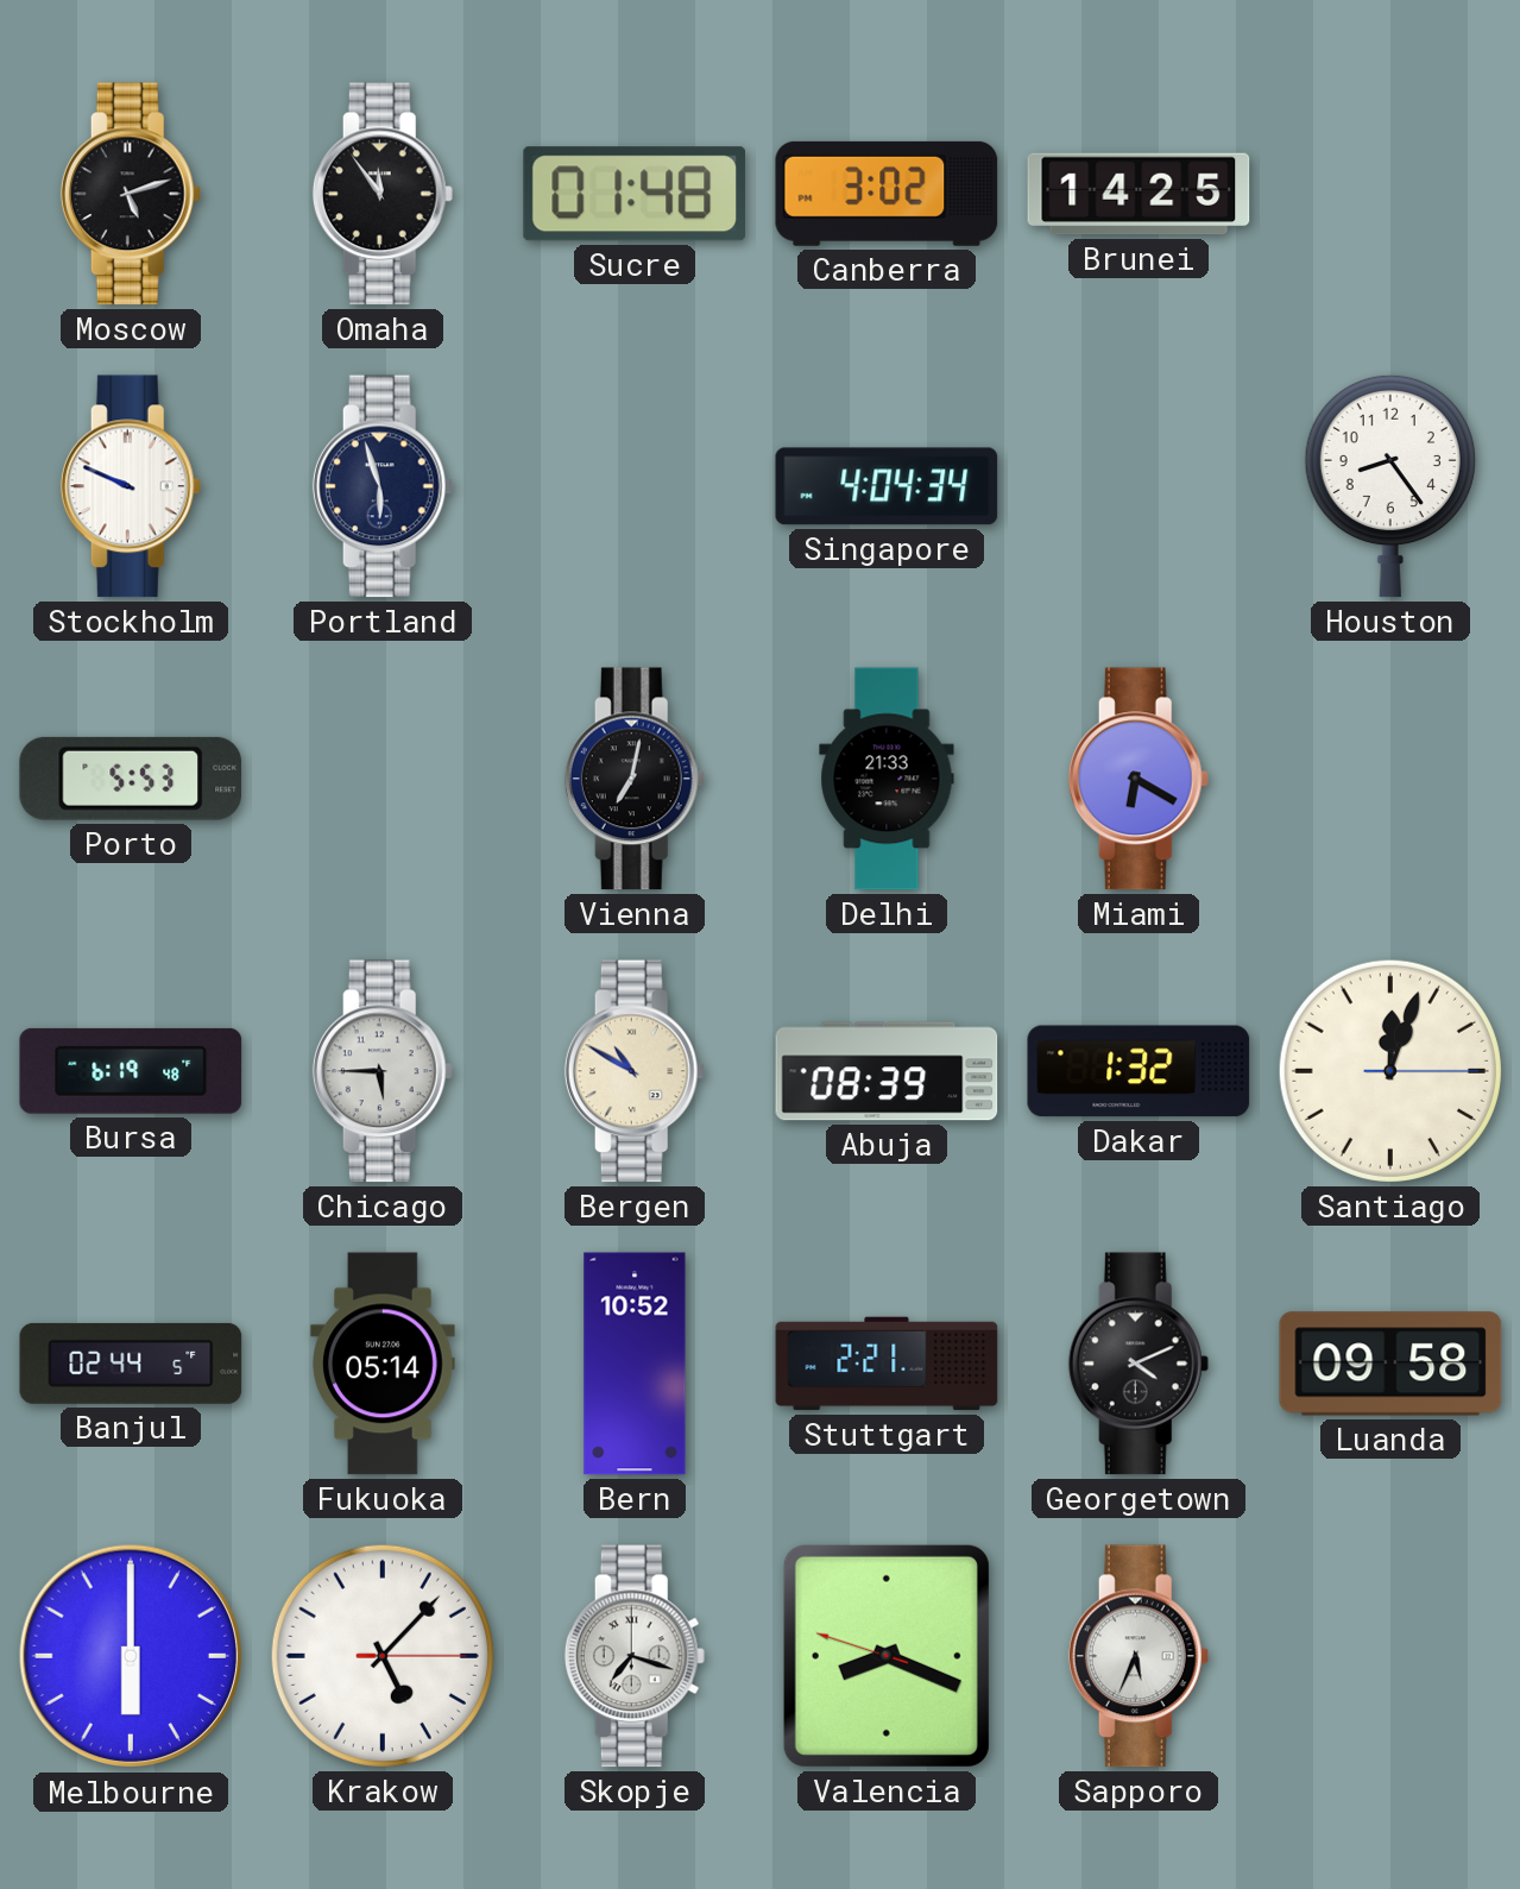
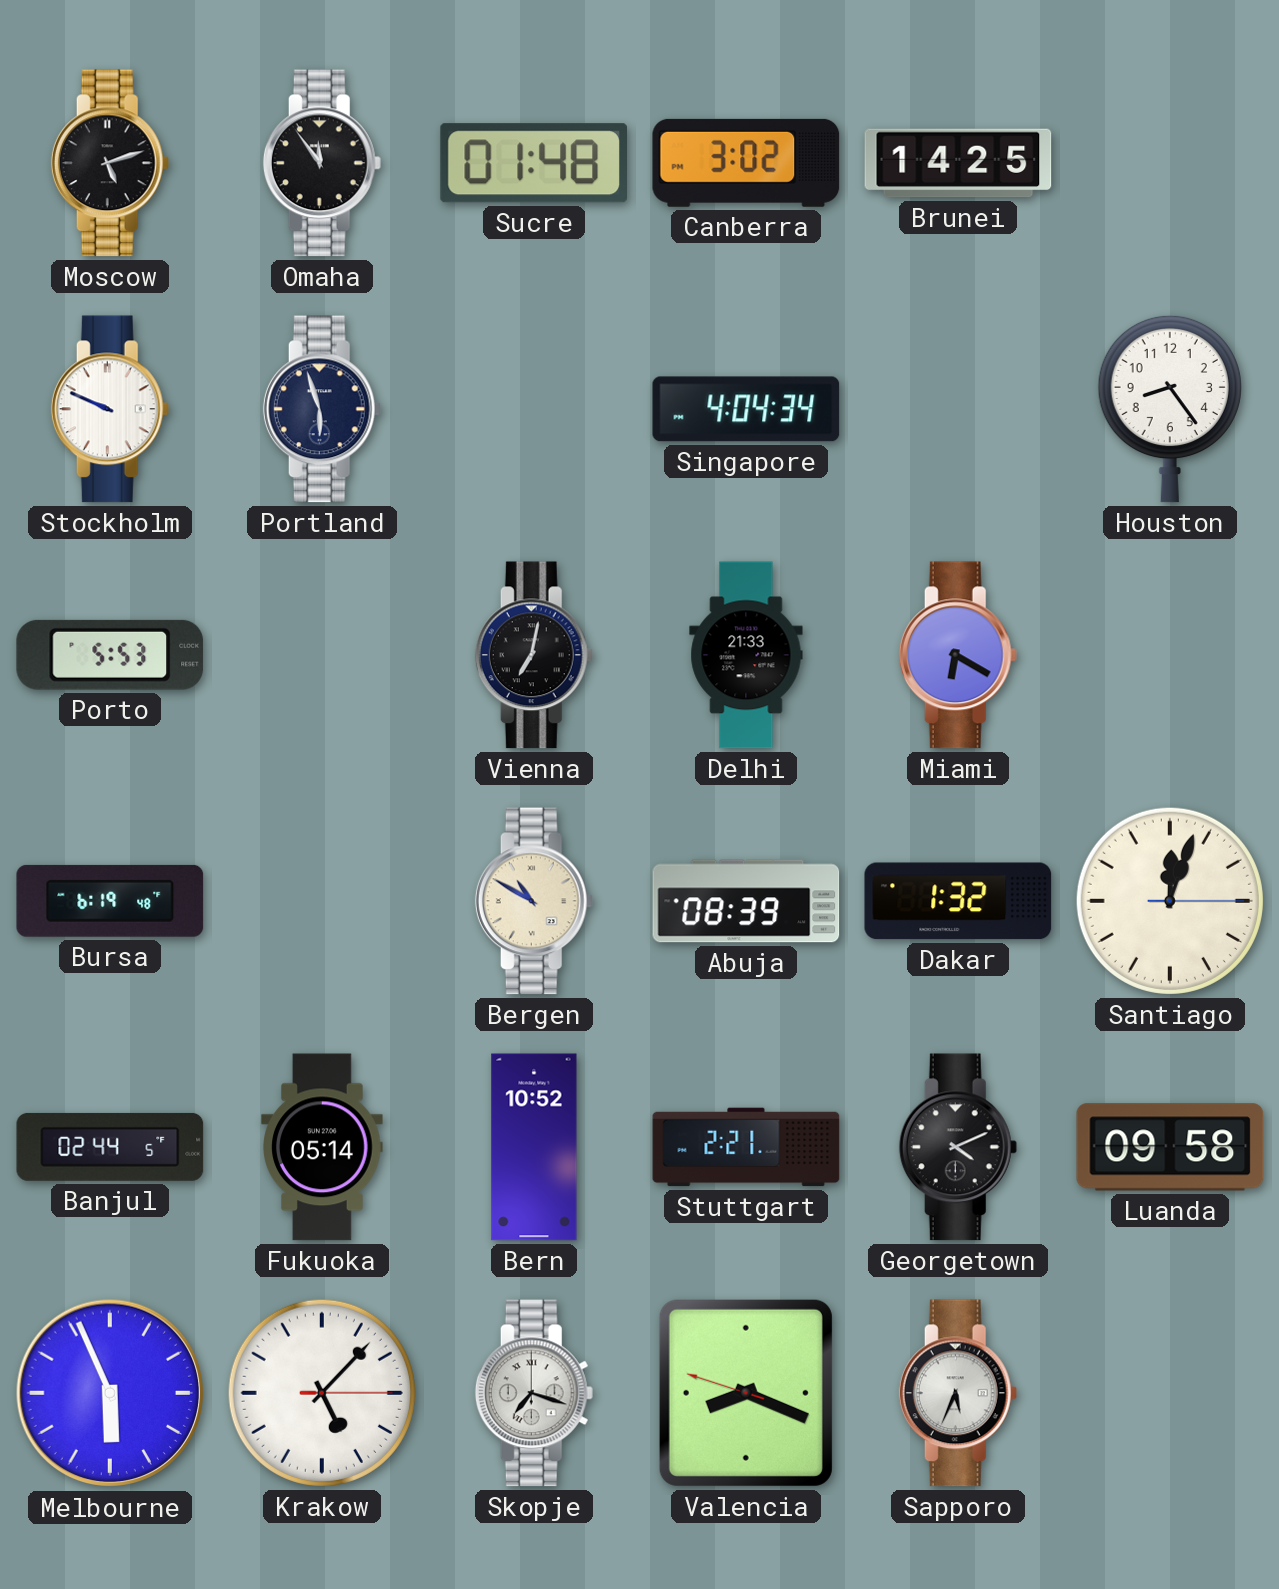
Chicago: 5:45 -> none (383, 1071)
Melbourne: 6:00 -> 5:56 (110, 1393)
